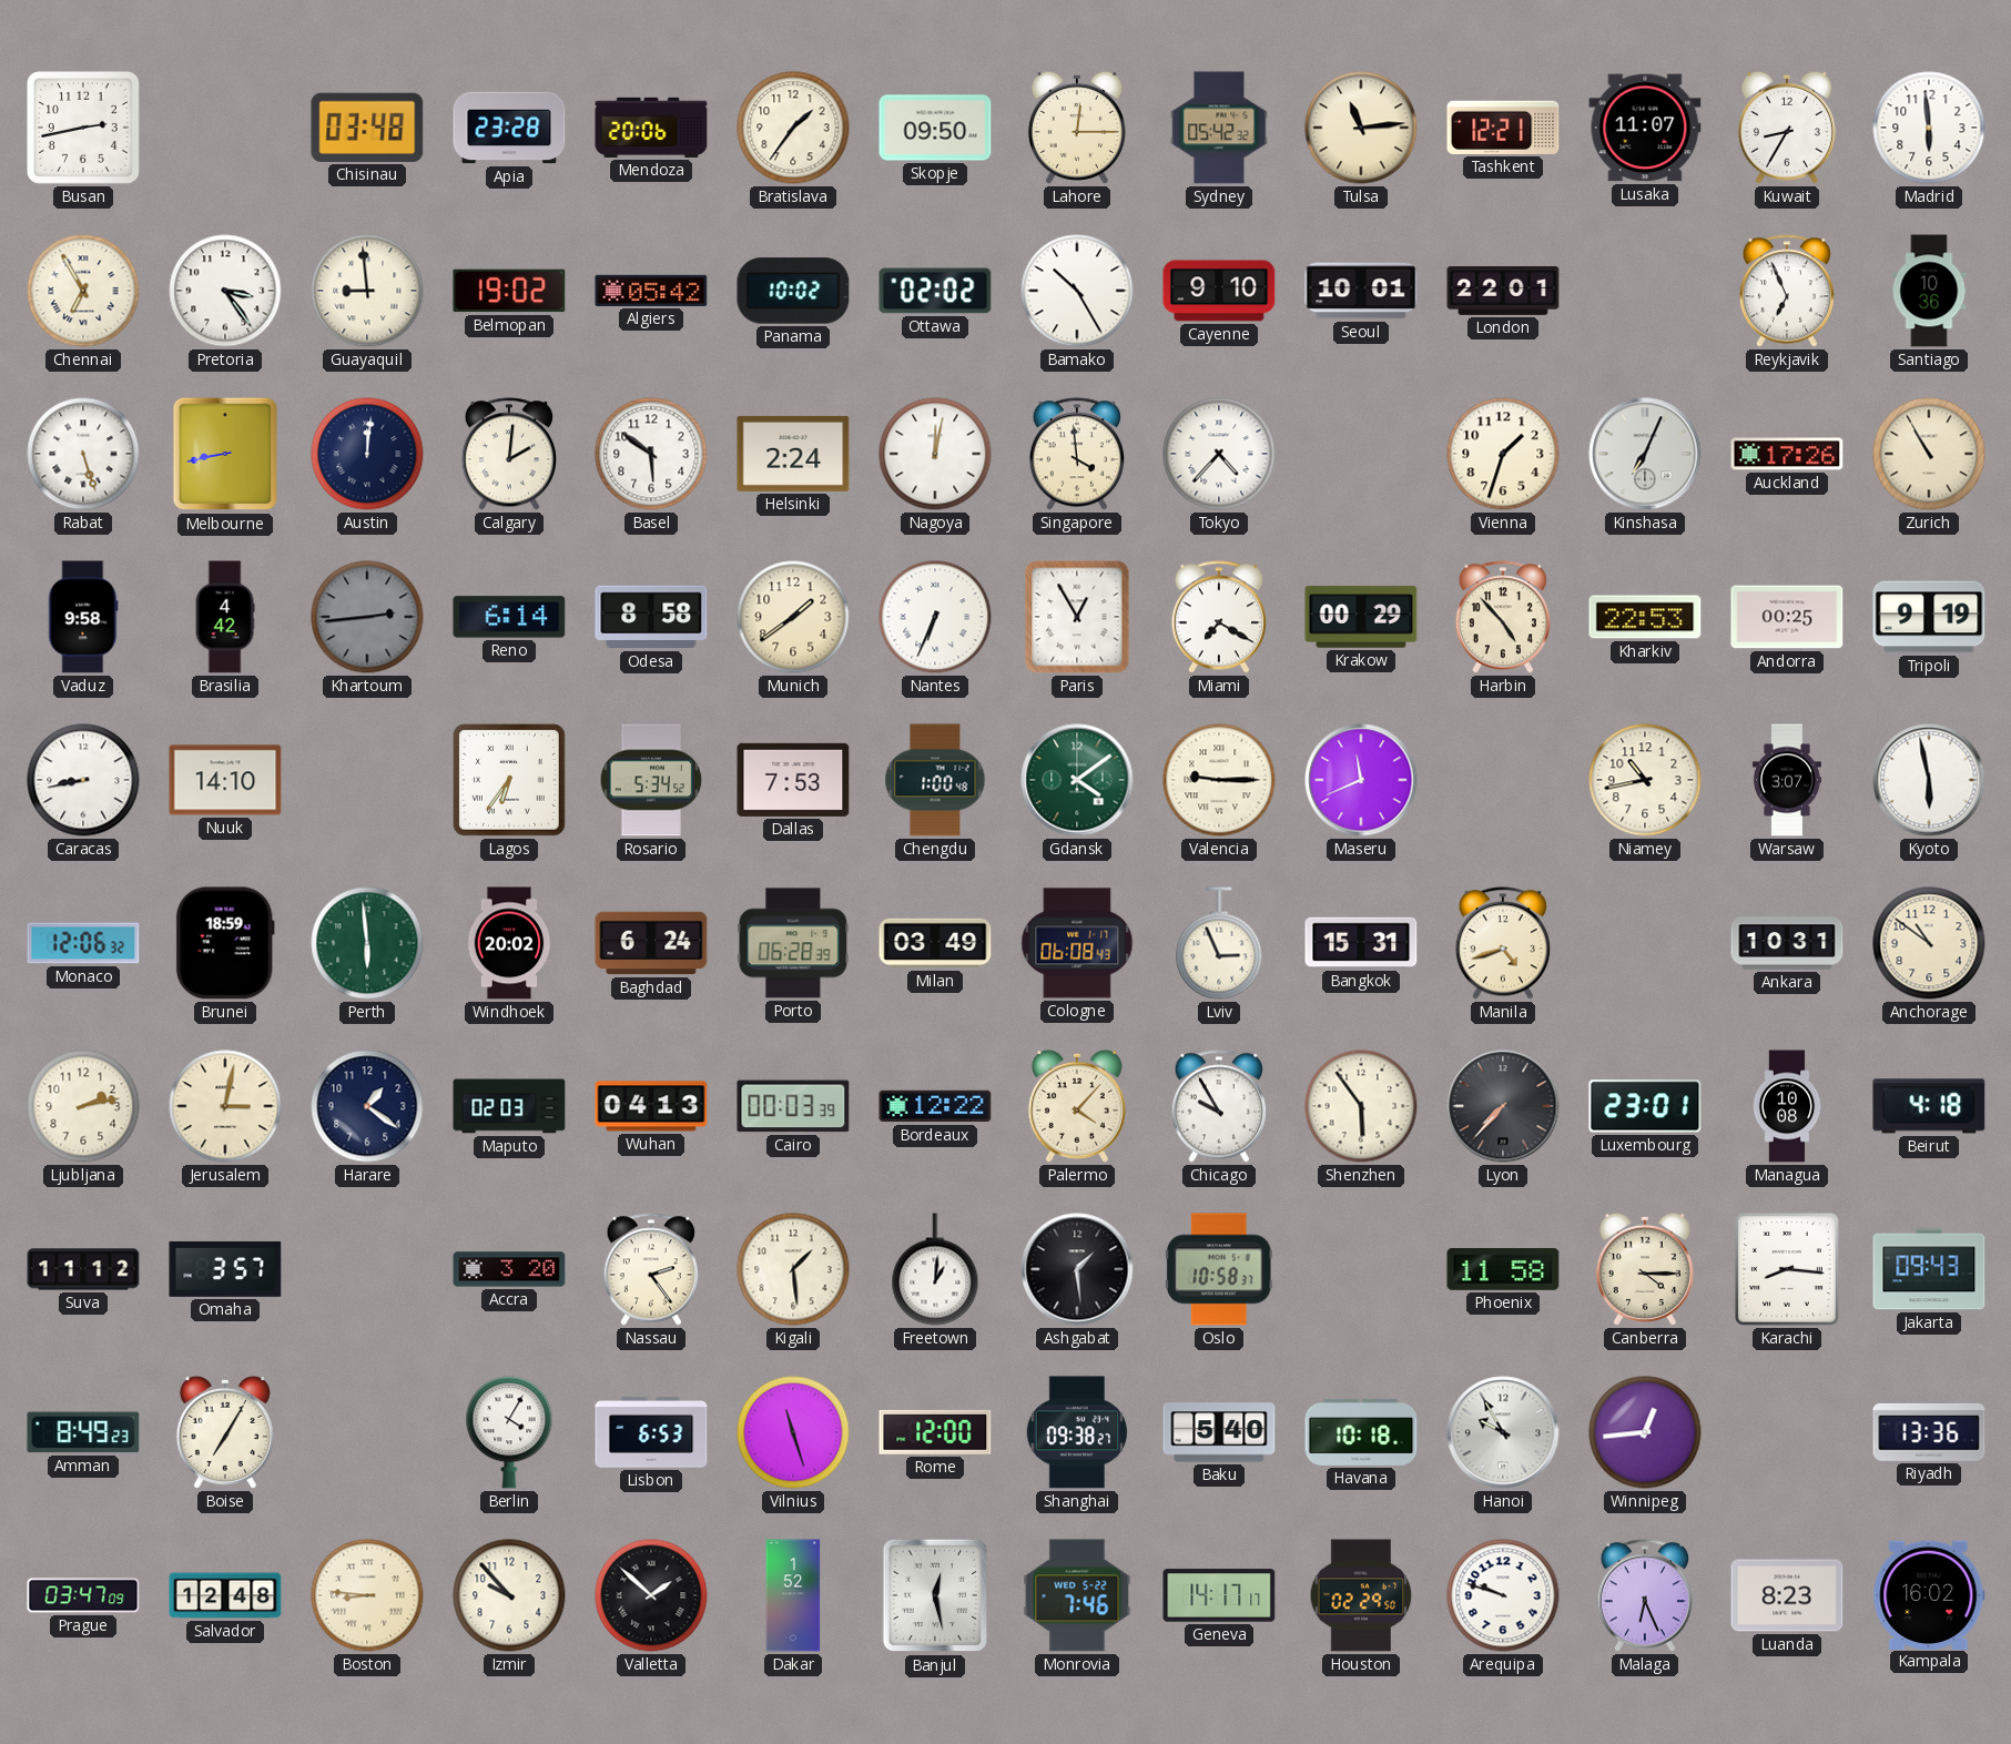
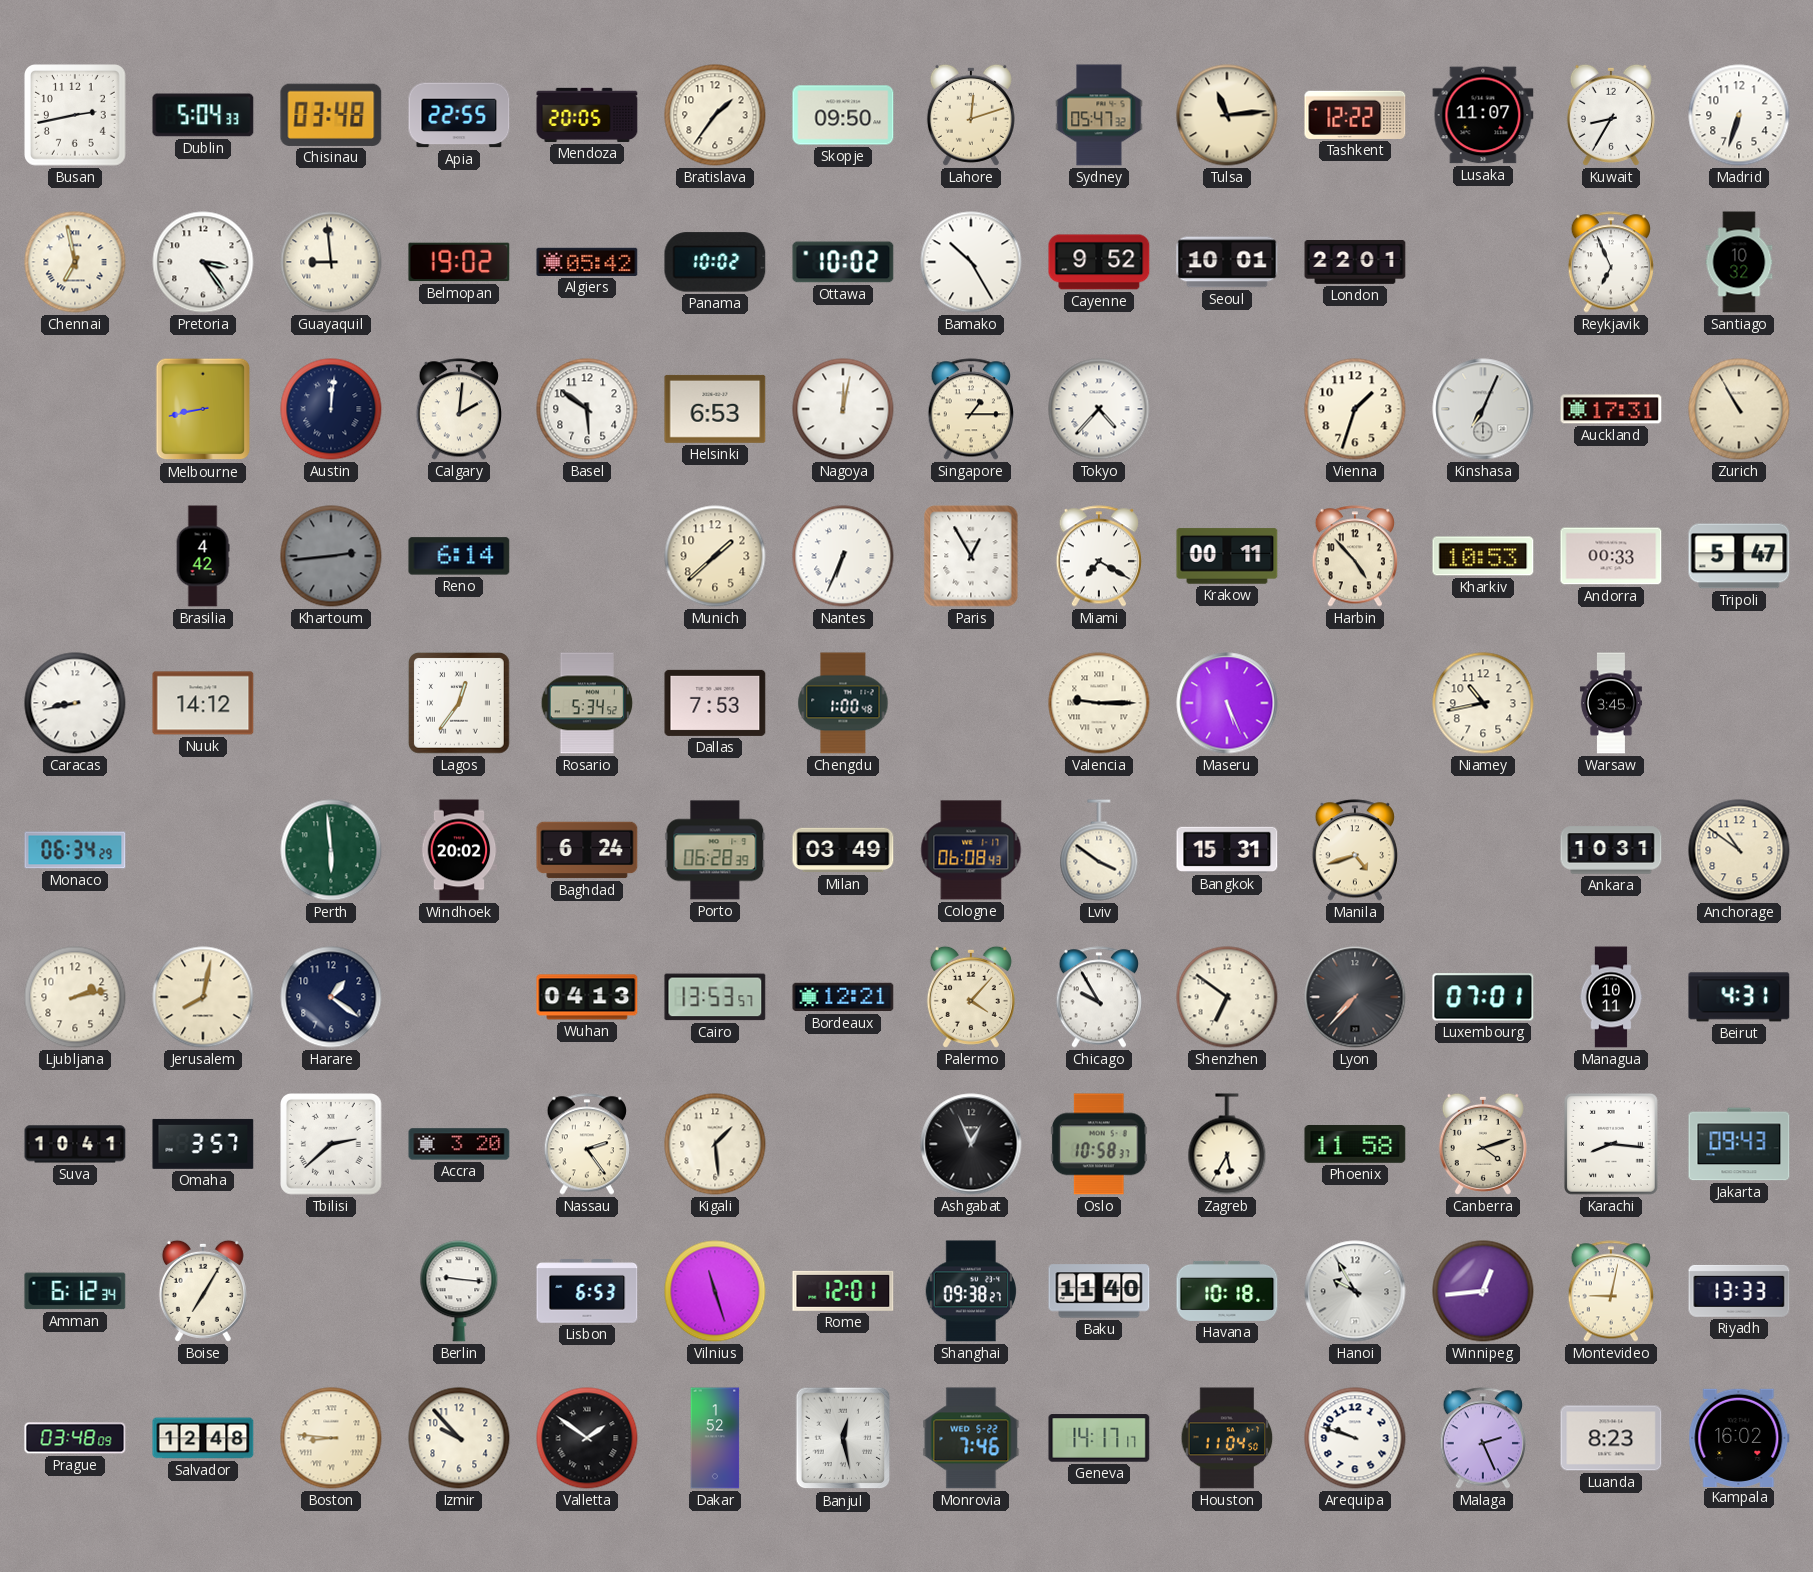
Dublin: none -> 5:04 (203, 115)
Apia: 23:28 -> 22:55 (459, 115)
Mendoza: 20:06 -> 20:05 (587, 115)
Lahore: 12:15 -> 12:12 (971, 115)
Sydney: 05:42 -> 05:47 (1099, 115)
Tashkent: 12:21 -> 12:22 (1355, 115)
Madrid: 5:59 -> 6:33 (1739, 115)
Chennai: 6:55 -> 6:58 (75, 262)
Ottawa: 02:02 -> 10:02 (843, 262)
Cayenne: 9:10 -> 9:52 (1099, 262)
Santiago: 10:36 -> 10:32 (1739, 262)
Rabat: 5:27 -> none (83, 454)
Helsinki: 2:24 -> 6:53 (715, 409)
Singapore: 3:59 -> 1:15 (970, 409)
Auckland: 17:26 -> 17:31 (1611, 409)
Vaduz: 9:58 -> none (83, 617)
Odesa: 8:58 -> none (651, 617)
Munich: 1:39 -> 1:38 (715, 556)
Krakow: 00:29 -> 00:11 (1227, 556)
Kharkiv: 22:53 -> 10:53 (1483, 556)
Andorra: 00:25 -> 00:33 (1611, 556)
Tripoli: 9:19 -> 5:47 (1739, 556)
Nuuk: 14:10 -> 14:12 (203, 703)
Lagos: 6:36 -> 12:36 (460, 704)
Gdansk: 4:09 -> none (1077, 780)
Maseru: 11:41 -> 5:26 (1227, 703)
Warsaw: 3:07 -> 3:45 (1611, 703)
Kyoto: 5:58 -> none (1929, 780)
Monaco: 12:06 -> 06:34 (75, 850)
Brunei: 18:59 -> none (225, 943)
Lviv: 2:56 -> 3:51 (1099, 850)
Jerusalem: 3:02 -> 8:02 (203, 997)
Maputo: 02:03 -> none (509, 1106)
Cairo: 00:03 -> 13:53 (715, 997)
Bordeaux: 12:22 -> 12:21 (843, 997)
Shenzhen: 5:54 -> 6:51 (1227, 997)
Luxembourg: 23:01 -> 07:01 (1483, 997)
Managua: 10:08 -> 10:11 (1611, 997)
Beirut: 4:18 -> 4:31 (1739, 997)
Suva: 11:12 -> 10:41 (75, 1144)
Tbilisi: none -> 2:38 (332, 1145)
Freetown: 1:01 -> none (935, 1269)
Ashgabat: 1:29 -> 12:56 (971, 1144)
Zagreb: none -> 5:35 (1227, 1144)
Canberra: 4:15 -> 4:12 (1483, 1144)
Amman: 8:49 -> 6:12 (75, 1291)
Berlin: 4:05 -> 9:16 (459, 1291)
Rome: 12:00 -> 12:01 (843, 1291)
Baku: 5:40 -> 11:40 (1099, 1291)
Montevideo: none -> 9:02 (1610, 1291)
Riyadh: 13:36 -> 13:33 (1739, 1291)
Prague: 03:47 -> 03:48 (75, 1438)
Valletta: 1:52 -> 1:51 (587, 1438)
Houston: 02:29 -> 11:04 (1227, 1438)
Malaga: 6:26 -> 2:26 (1482, 1438)
